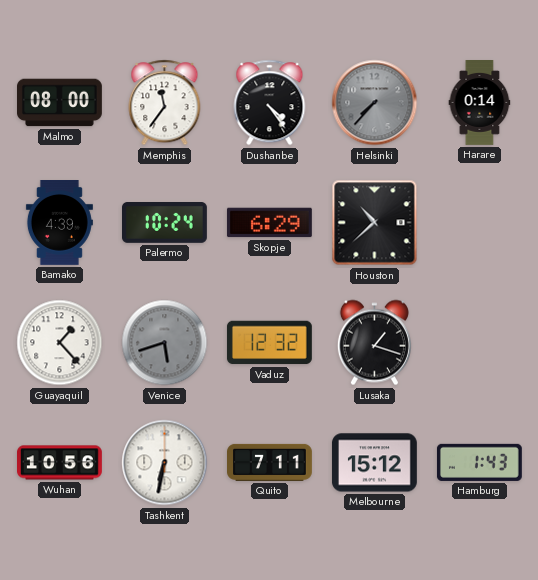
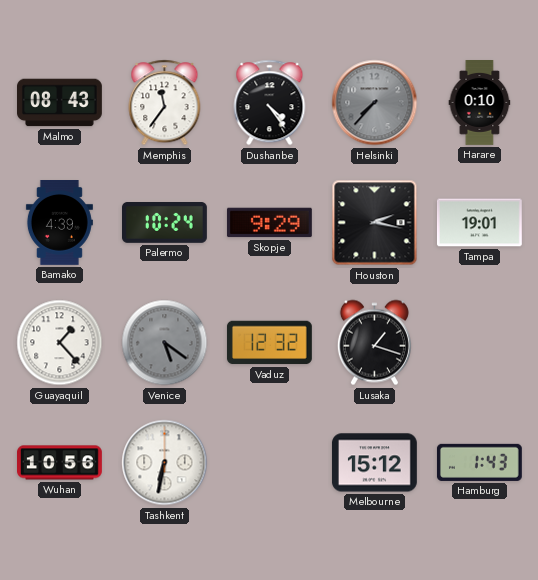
Malmo: 08:00 -> 08:43 (60, 103)
Harare: 0:14 -> 0:10 (480, 103)
Skopje: 6:29 -> 9:29 (269, 223)
Houston: 10:38 -> 2:17 (375, 223)
Tampa: none -> 19:01 (479, 223)
Venice: 5:42 -> 5:21 (165, 343)
Quito: 7:11 -> none (270, 462)
